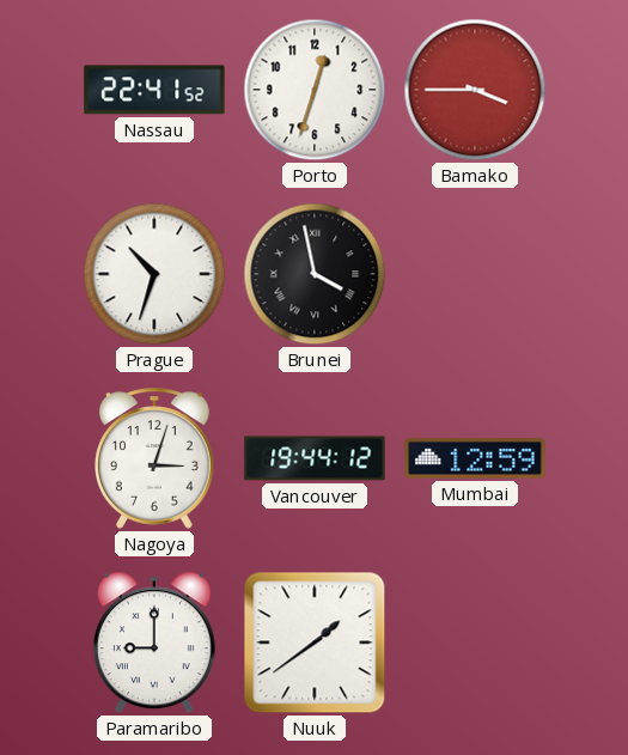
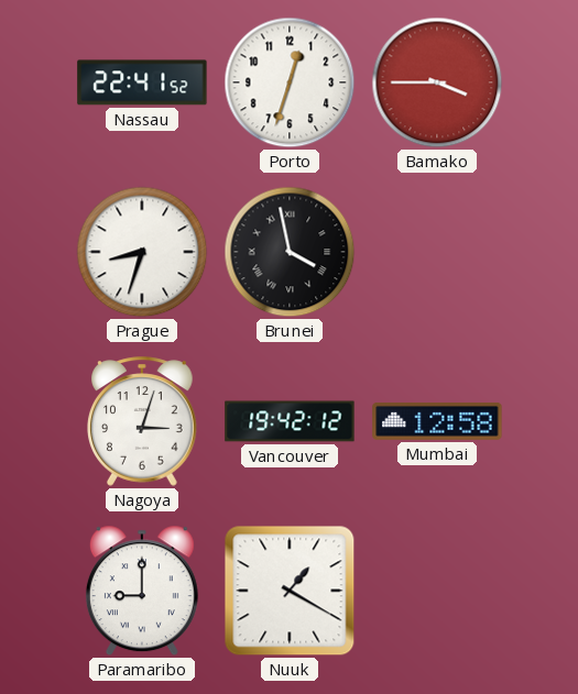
Prague: 10:33 -> 8:33 (142, 252)
Vancouver: 19:44 -> 19:42 (290, 421)
Mumbai: 12:59 -> 12:58 (437, 421)
Nuuk: 1:39 -> 1:20 (290, 591)
